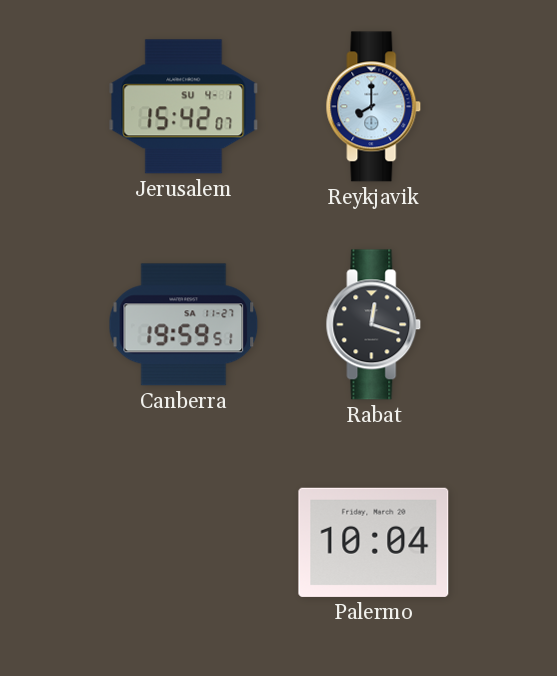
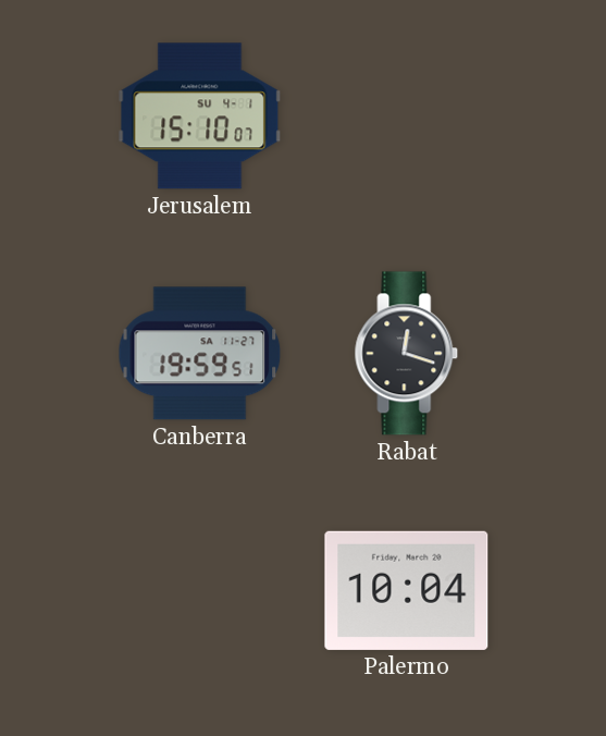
Jerusalem: 15:42 -> 15:10 (200, 116)
Reykjavik: 8:00 -> none (374, 107)
